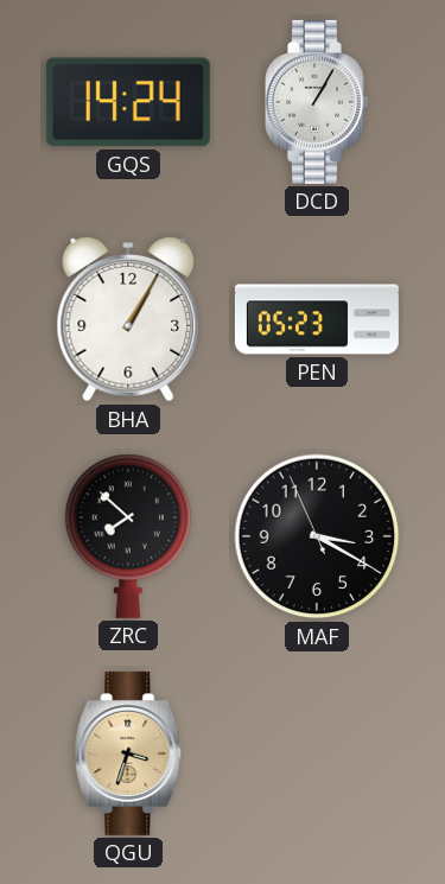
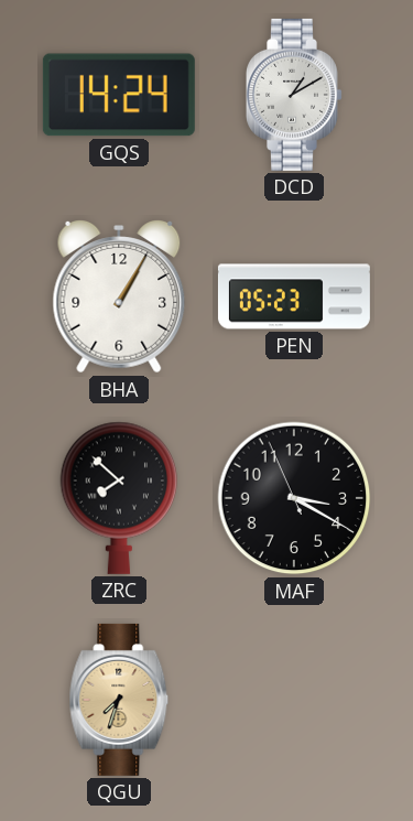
DCD: 1:05 -> 1:10 (295, 95)
QGU: 3:33 -> 7:33 (119, 700)
